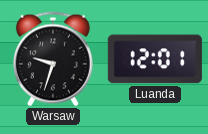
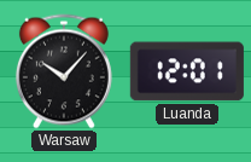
Warsaw: 9:33 -> 10:07 (64, 71)
